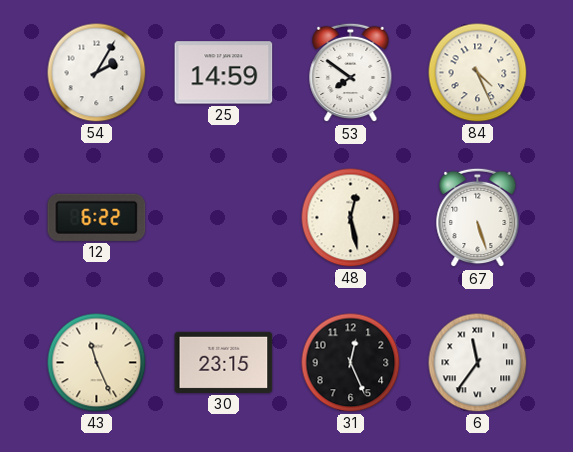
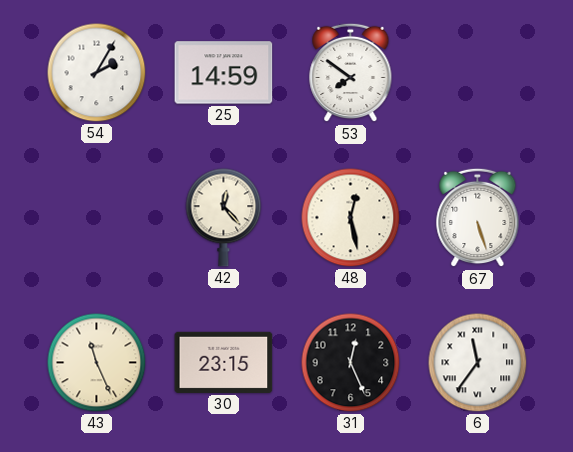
84: 4:26 -> none (478, 73)
12: 6:22 -> none (97, 217)
42: none -> 12:23 (224, 218)
